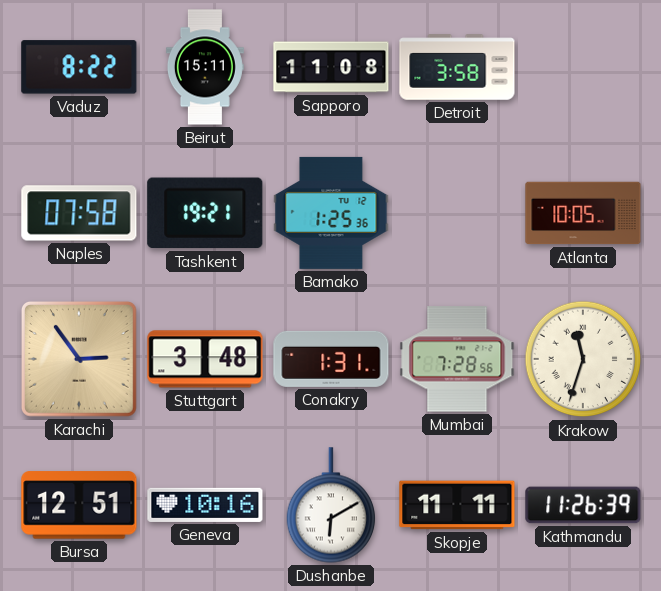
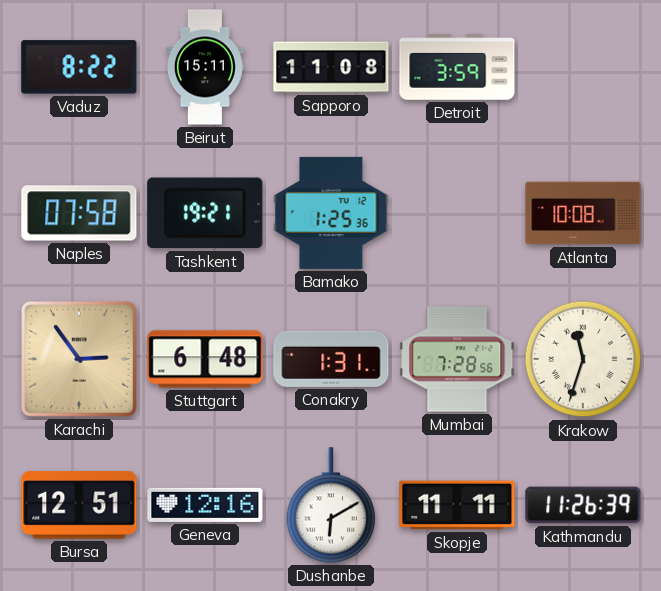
Detroit: 3:58 -> 3:59 (457, 67)
Atlanta: 10:05 -> 10:08 (583, 213)
Stuttgart: 3:48 -> 6:48 (205, 359)
Geneva: 10:16 -> 12:16 (205, 505)
